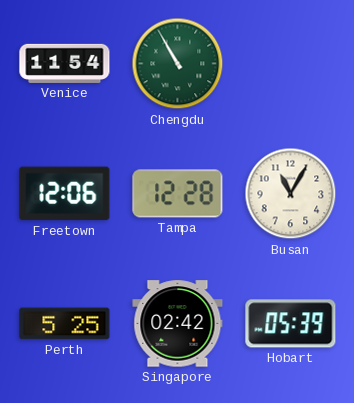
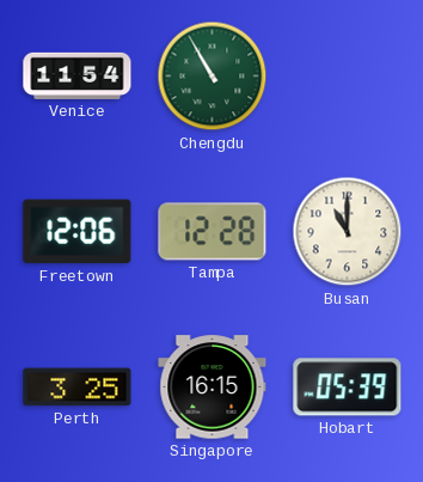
Busan: 11:05 -> 11:00 (348, 232)
Perth: 5:25 -> 3:25 (78, 388)
Singapore: 02:42 -> 16:15 (213, 388)
